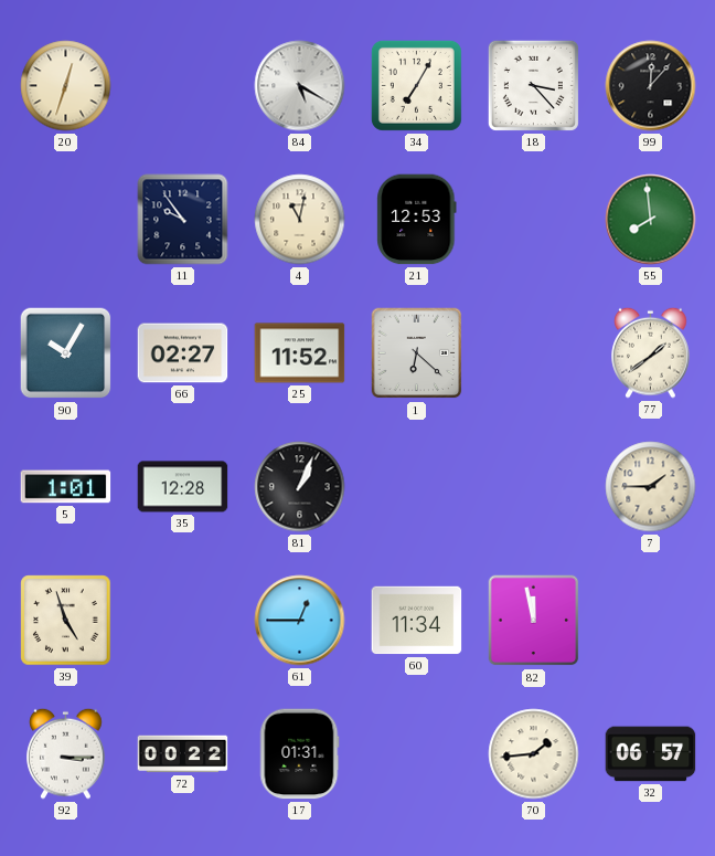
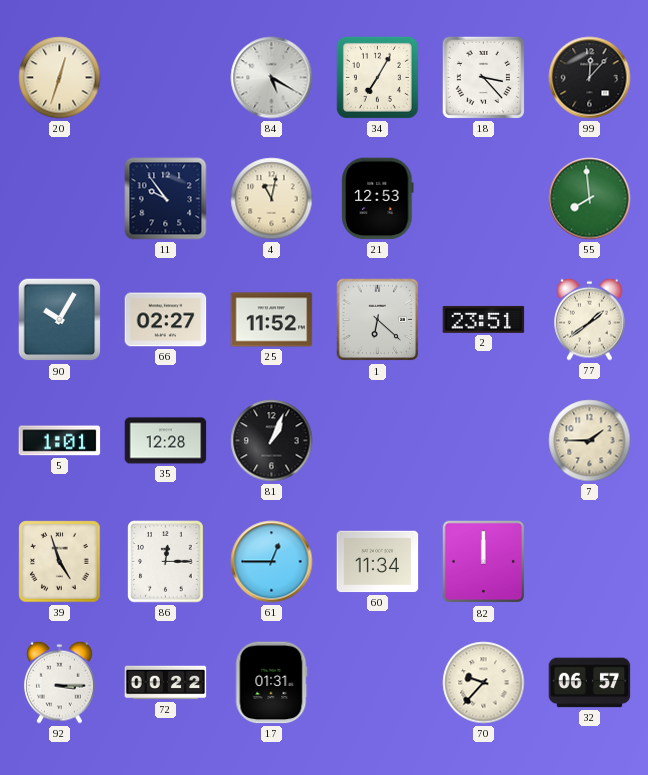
2: none -> 23:51 (484, 319)
86: none -> 12:15 (166, 562)
82: 11:58 -> 12:00 (484, 562)
70: 1:44 -> 9:37 (484, 683)
